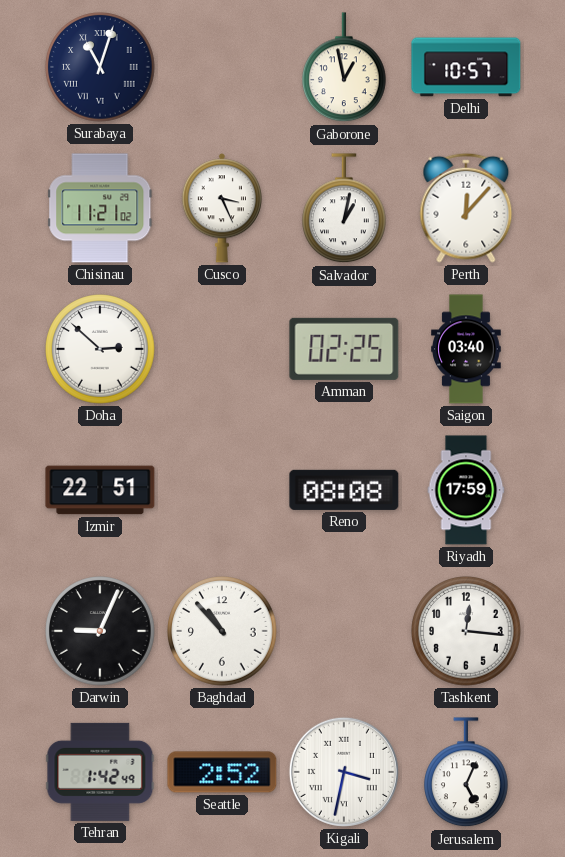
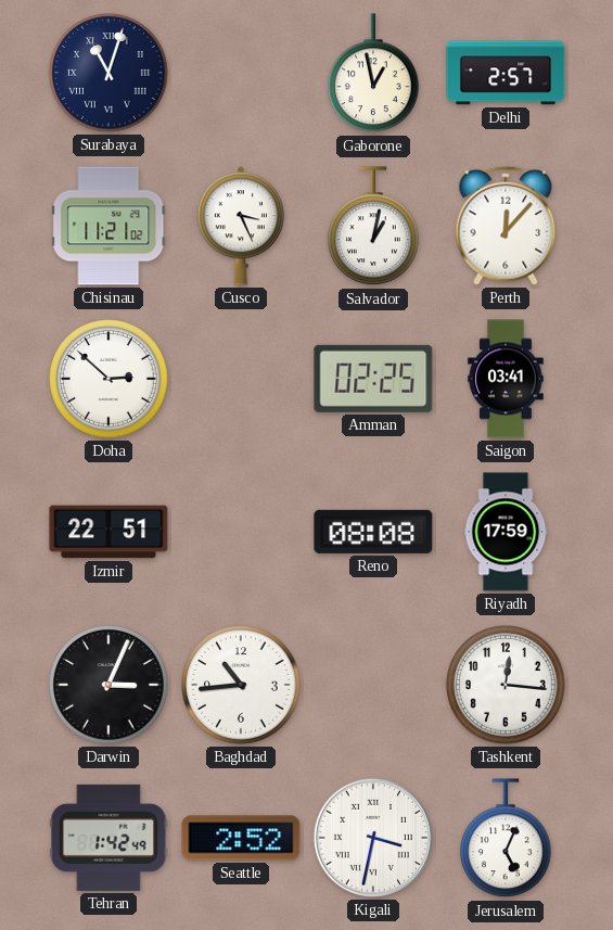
Delhi: 10:57 -> 2:57 (506, 73)
Saigon: 03:40 -> 03:41 (506, 379)
Darwin: 9:04 -> 3:04 (108, 685)
Baghdad: 10:53 -> 10:44 (241, 685)
